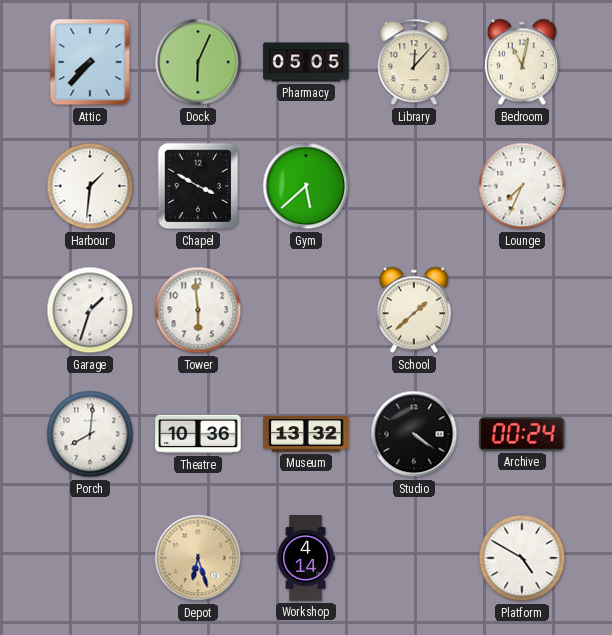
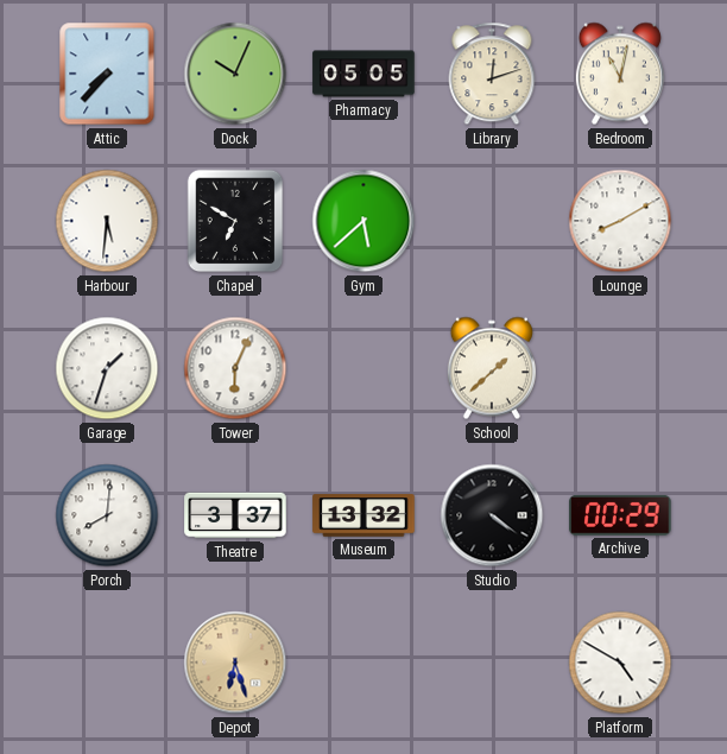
Dock: 6:04 -> 10:04 (235, 74)
Library: 12:07 -> 12:12 (492, 74)
Harbour: 1:31 -> 5:31 (107, 221)
Chapel: 3:50 -> 6:50 (235, 221)
Lounge: 7:34 -> 8:10 (620, 221)
Tower: 5:59 -> 6:04 (235, 368)
Theatre: 10:36 -> 3:37 (235, 515)
Archive: 00:24 -> 00:29 (620, 515)
Workshop: 4:14 -> none (306, 558)
